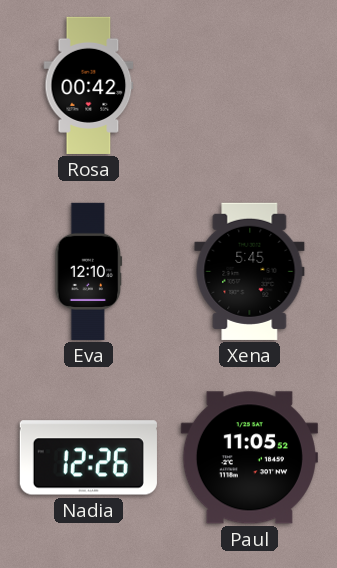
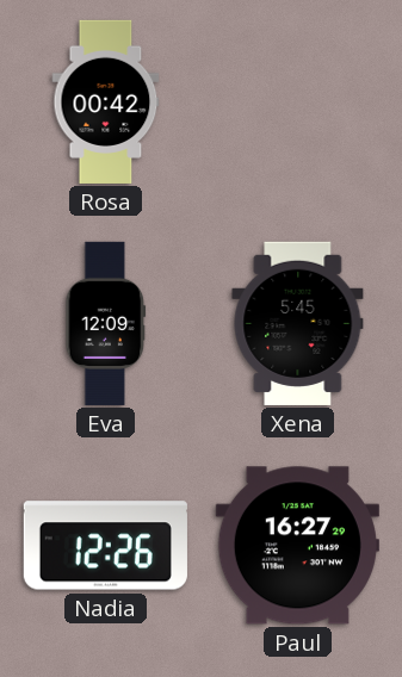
Eva: 12:10 -> 12:09 (106, 323)
Paul: 11:05 -> 16:27 (297, 546)
